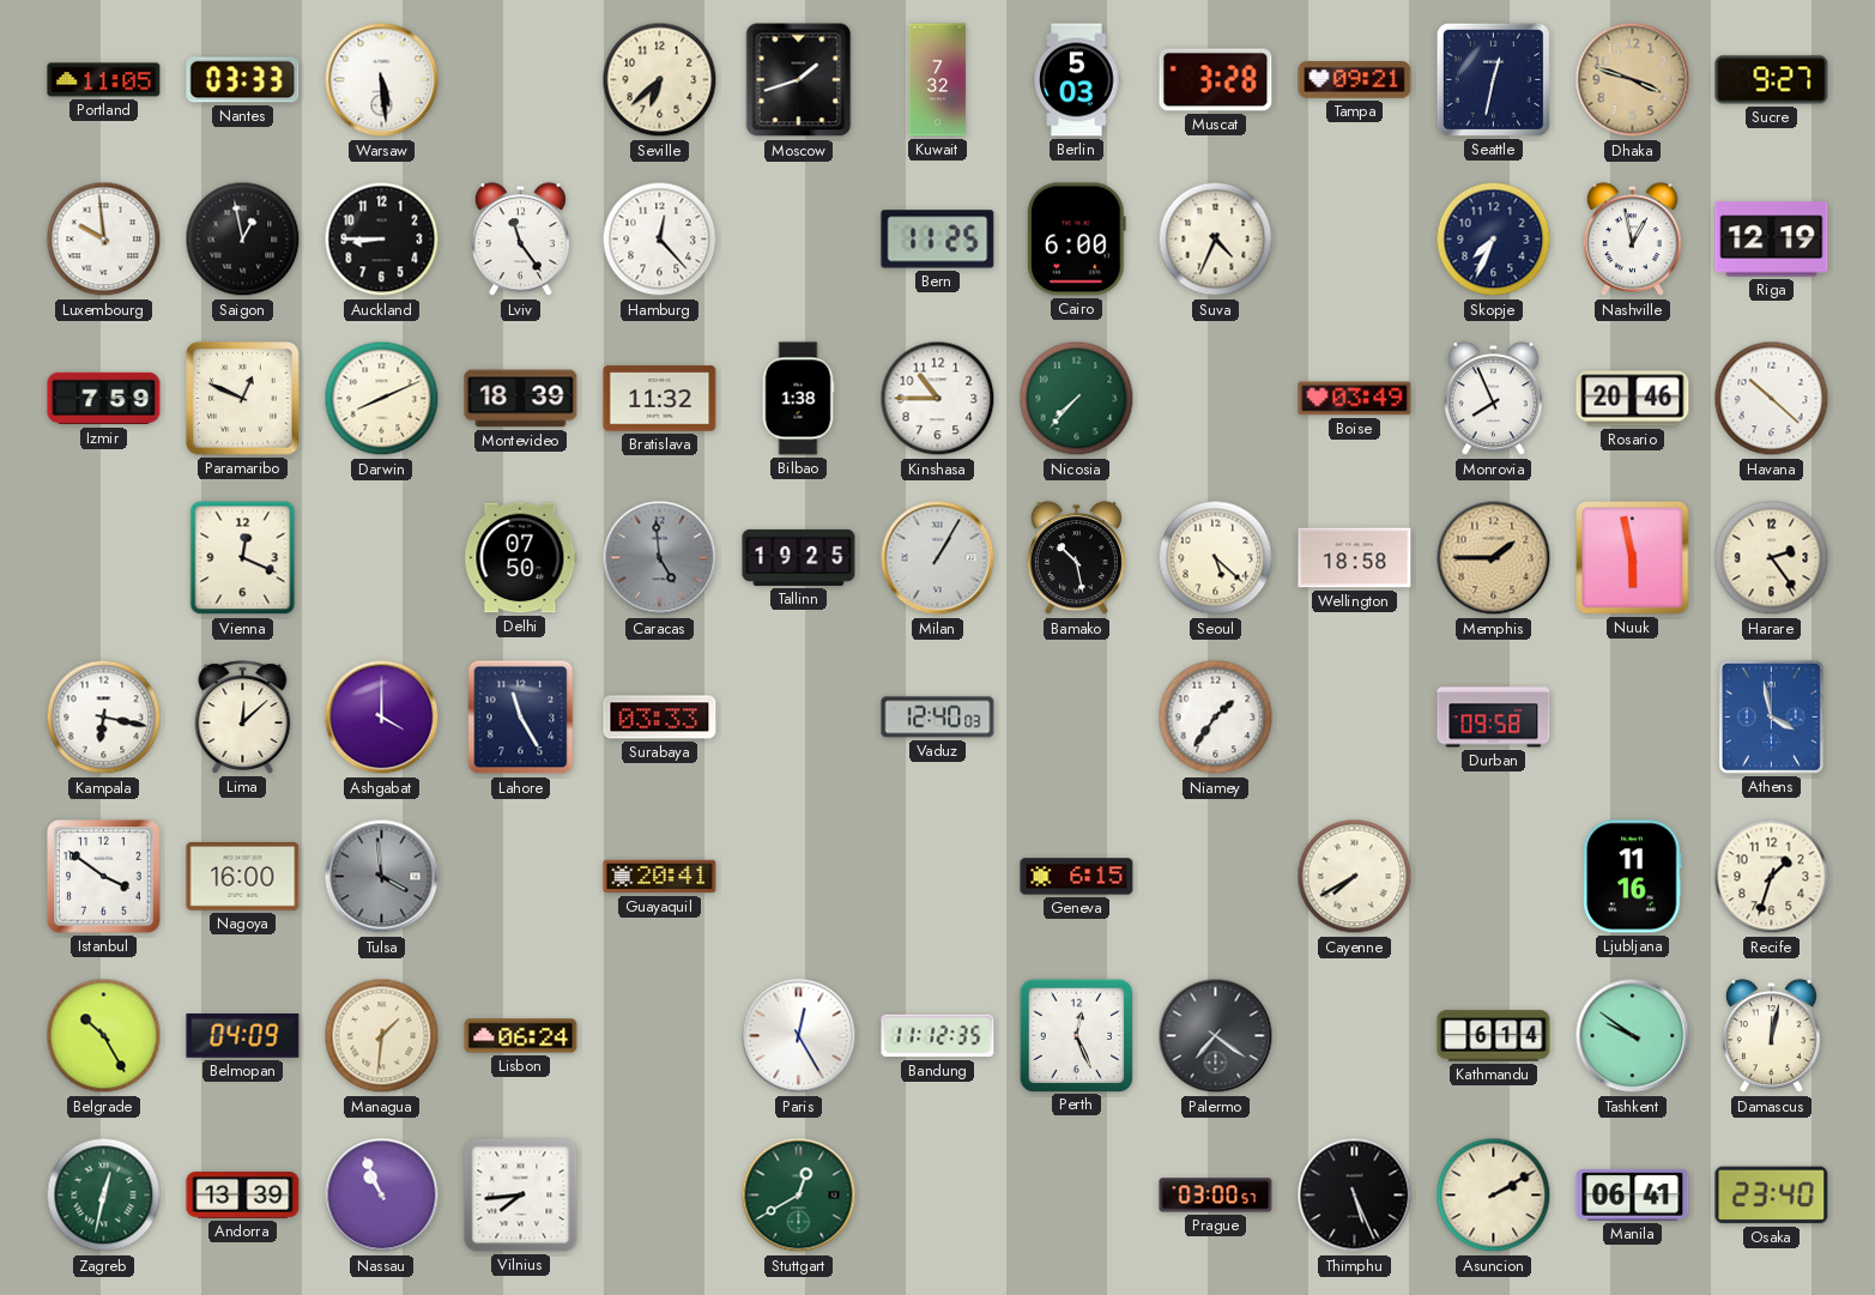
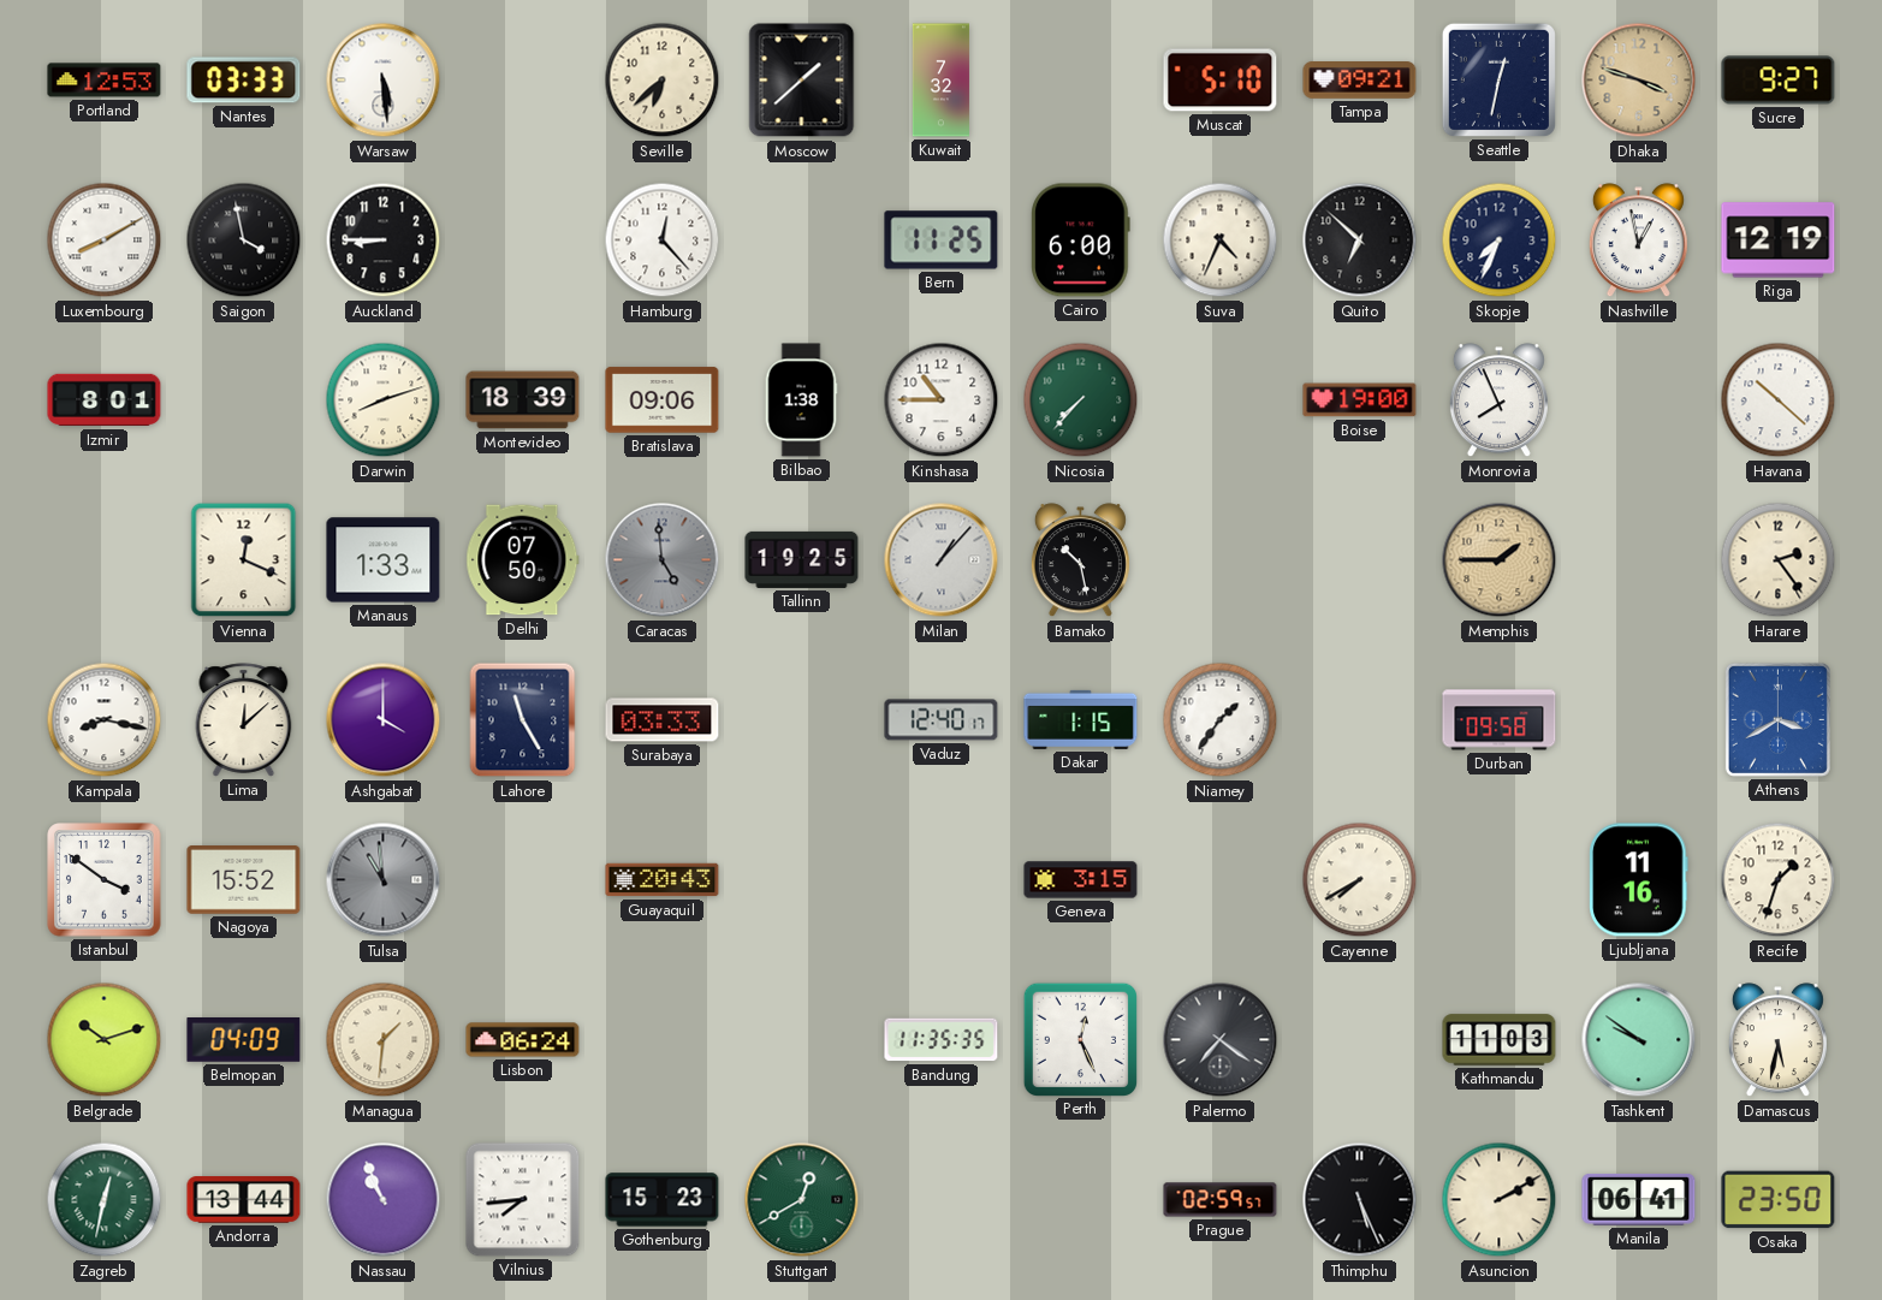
Portland: 11:05 -> 12:53 (105, 81)
Moscow: 1:42 -> 1:38 (802, 81)
Berlin: 5:03 -> none (1077, 80)
Muscat: 3:28 -> 5:10 (1221, 81)
Luxembourg: 9:59 -> 8:10 (105, 241)
Saigon: 12:58 -> 3:58 (244, 241)
Lviv: 11:24 -> none (520, 240)
Quito: none -> 6:52 (1360, 241)
Izmir: 7:59 -> 8:01 (105, 400)
Paramaribo: 12:49 -> none (243, 399)
Darwin: 8:11 -> 8:12 (384, 400)
Bratislava: 11:32 -> 09:06 (663, 400)
Boise: 03:49 -> 19:00 (1360, 400)
Rosario: 20:46 -> none (1633, 399)
Manaus: none -> 1:33 (384, 560)
Milan: 1:05 -> 1:07 (942, 560)
Seoul: 5:22 -> none (1216, 558)
Wellington: 18:58 -> none (1355, 558)
Nuuk: 5:58 -> none (1633, 558)
Kampala: 6:17 -> 8:17 (105, 720)
Vaduz: 12:40:03 -> 12:40:17 (942, 720)
Dakar: none -> 1:15 (1081, 719)
Athens: 3:58 -> 3:40 (1777, 719)
Nagoya: 16:00 -> 15:52 (244, 880)
Tulsa: 3:59 -> 10:59 (384, 880)
Guayaquil: 20:41 -> 20:43 (663, 880)
Geneva: 6:15 -> 3:15 (1081, 880)
Belgrade: 10:25 -> 10:12 (105, 1040)
Paris: 12:25 -> none (799, 1036)
Bandung: 11:12 -> 11:35 (942, 1040)
Kathmandu: 6:14 -> 11:03 (1500, 1040)
Damascus: 12:02 -> 5:32 (1777, 1040)
Andorra: 13:39 -> 13:44 (244, 1200)
Gothenburg: none -> 15:23 (663, 1200)
Prague: 03:00 -> 02:59 (1221, 1200)
Osaka: 23:40 -> 23:50 (1779, 1200)
